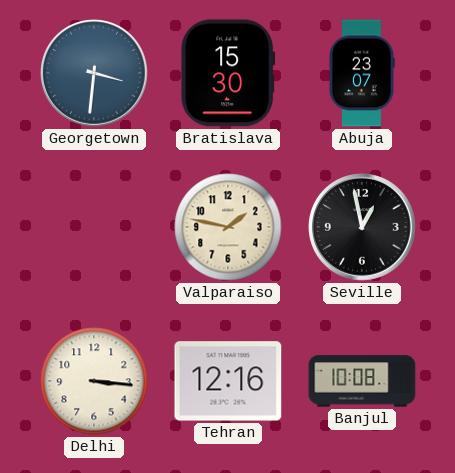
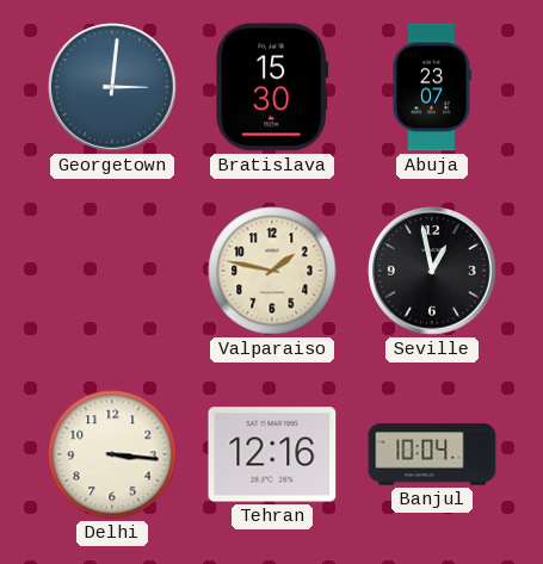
Georgetown: 3:31 -> 3:01 (113, 88)
Banjul: 10:08 -> 10:04 (432, 454)
